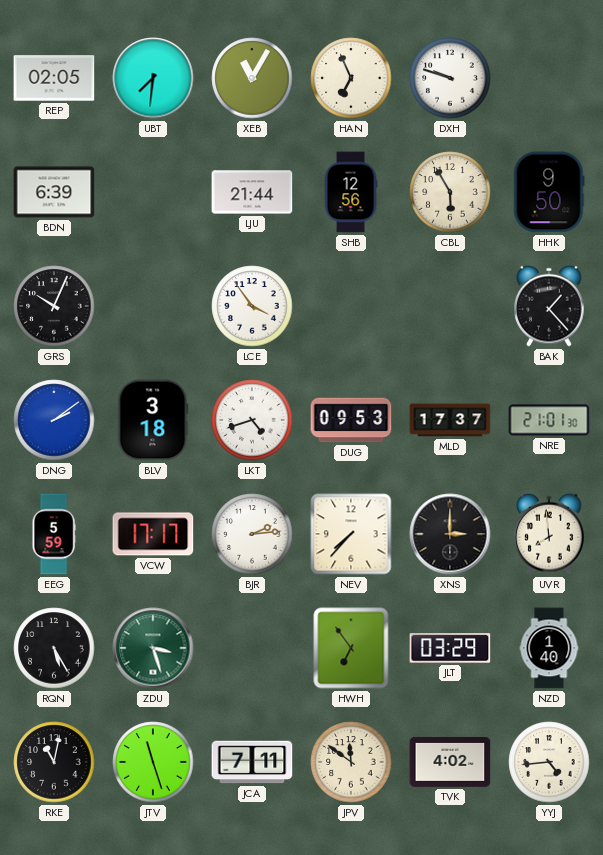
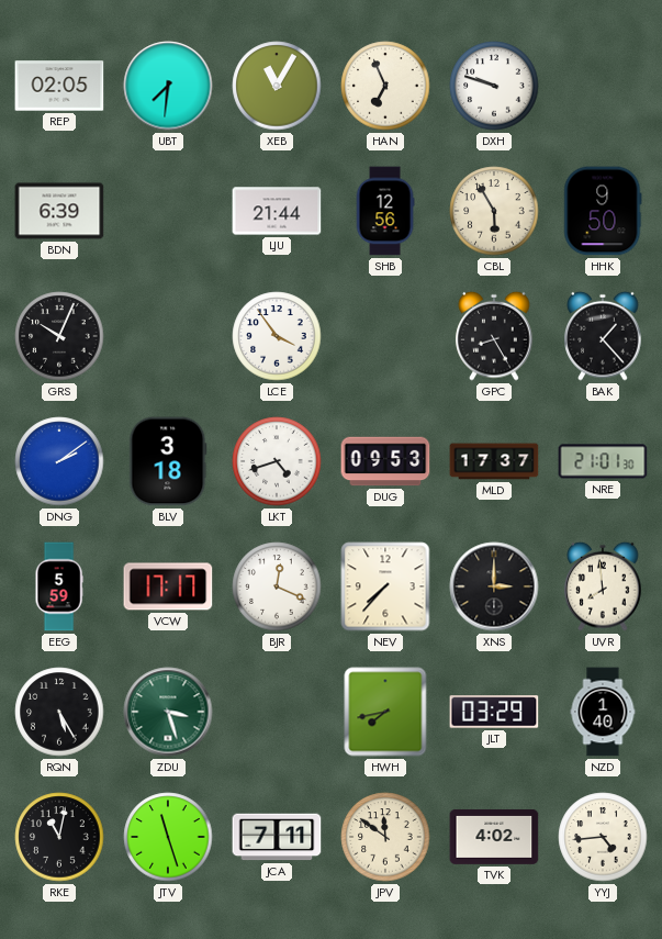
GPC: none -> 8:25 (494, 336)
BJR: 2:14 -> 12:19 (277, 586)
HWH: 6:54 -> 7:43 (385, 712)
